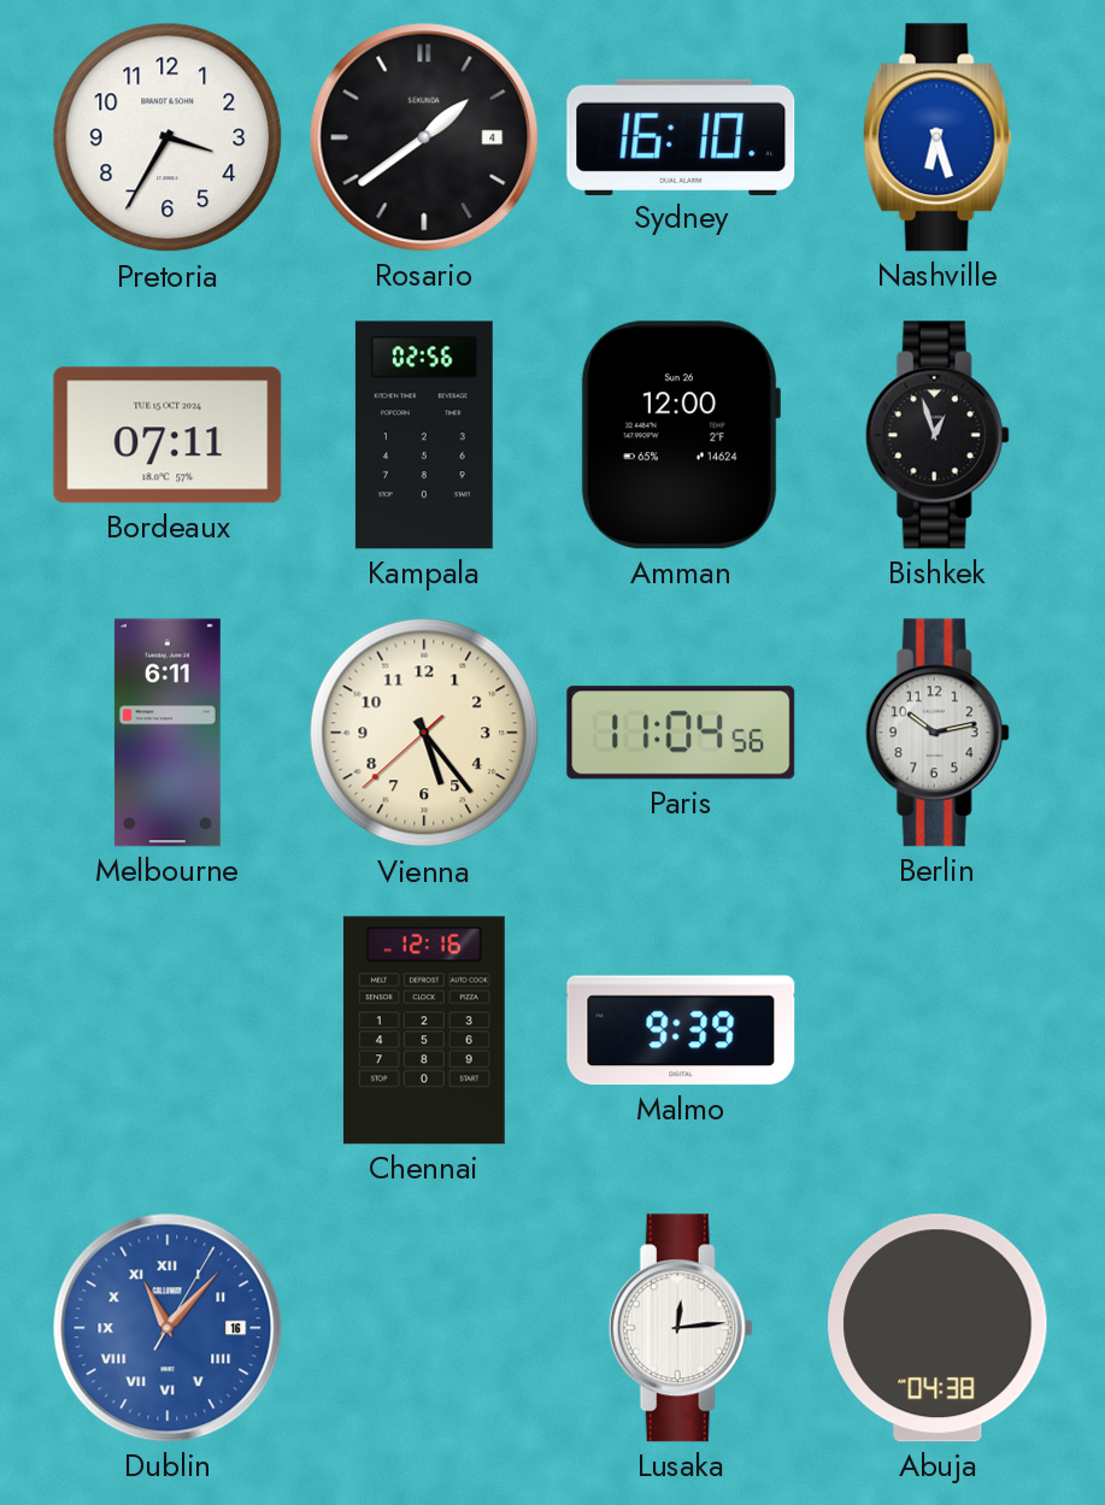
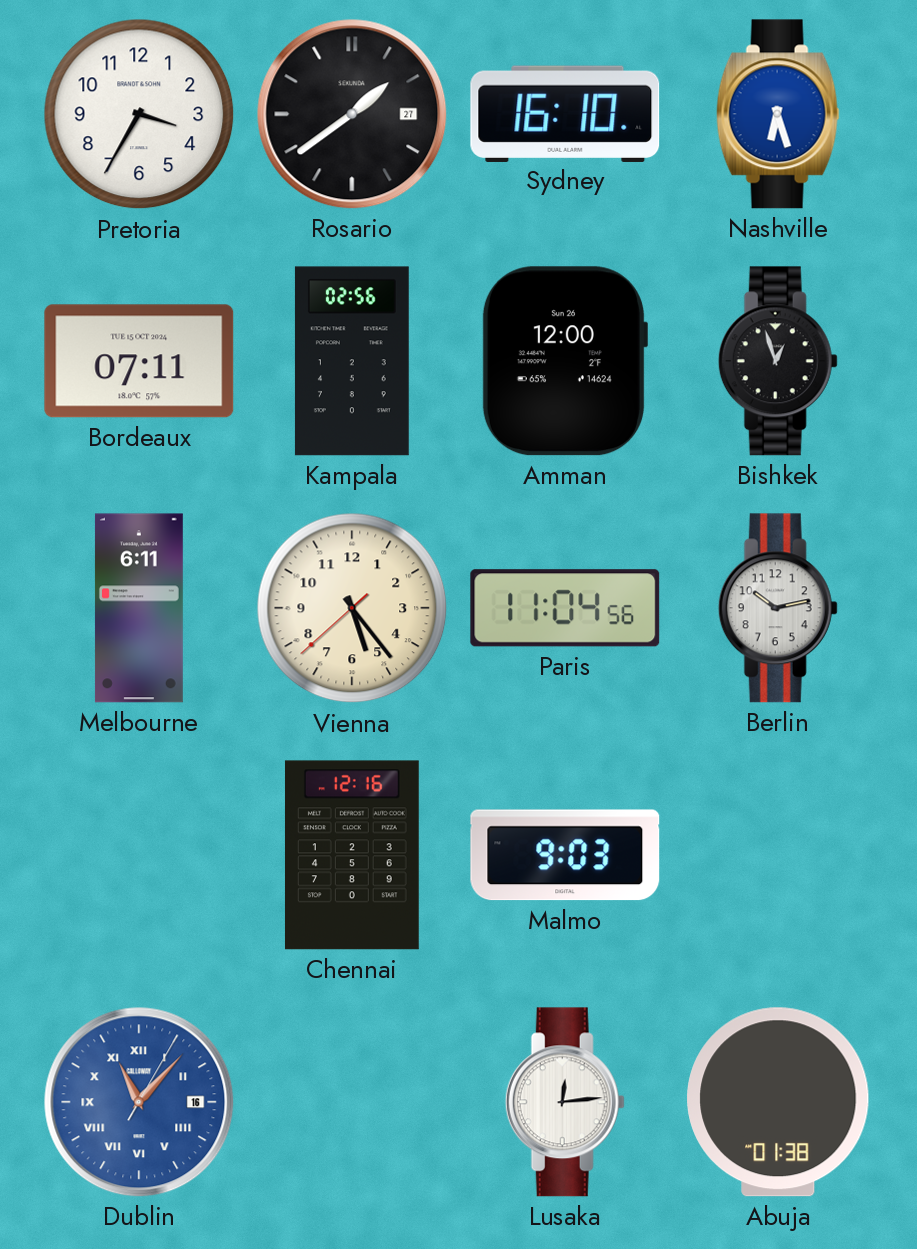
Rosario date: 4 -> 27 (352, 114)
Malmo: 9:39 -> 9:03 (565, 855)
Abuja: 04:38 -> 01:38 (778, 1102)
